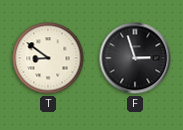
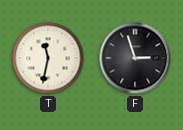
T: 8:51 -> 11:32 (48, 58)
